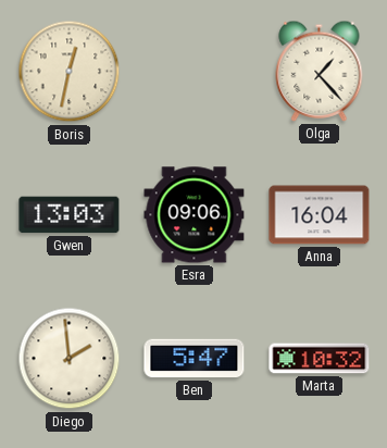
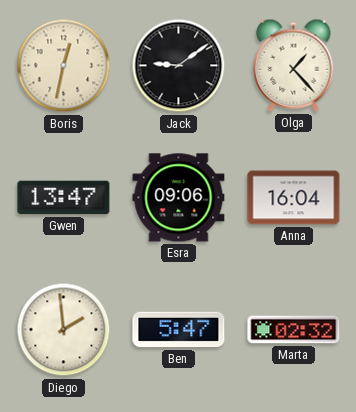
Jack: none -> 9:09 (179, 66)
Gwen: 13:03 -> 13:47 (64, 198)
Marta: 10:32 -> 02:32 (294, 330)
